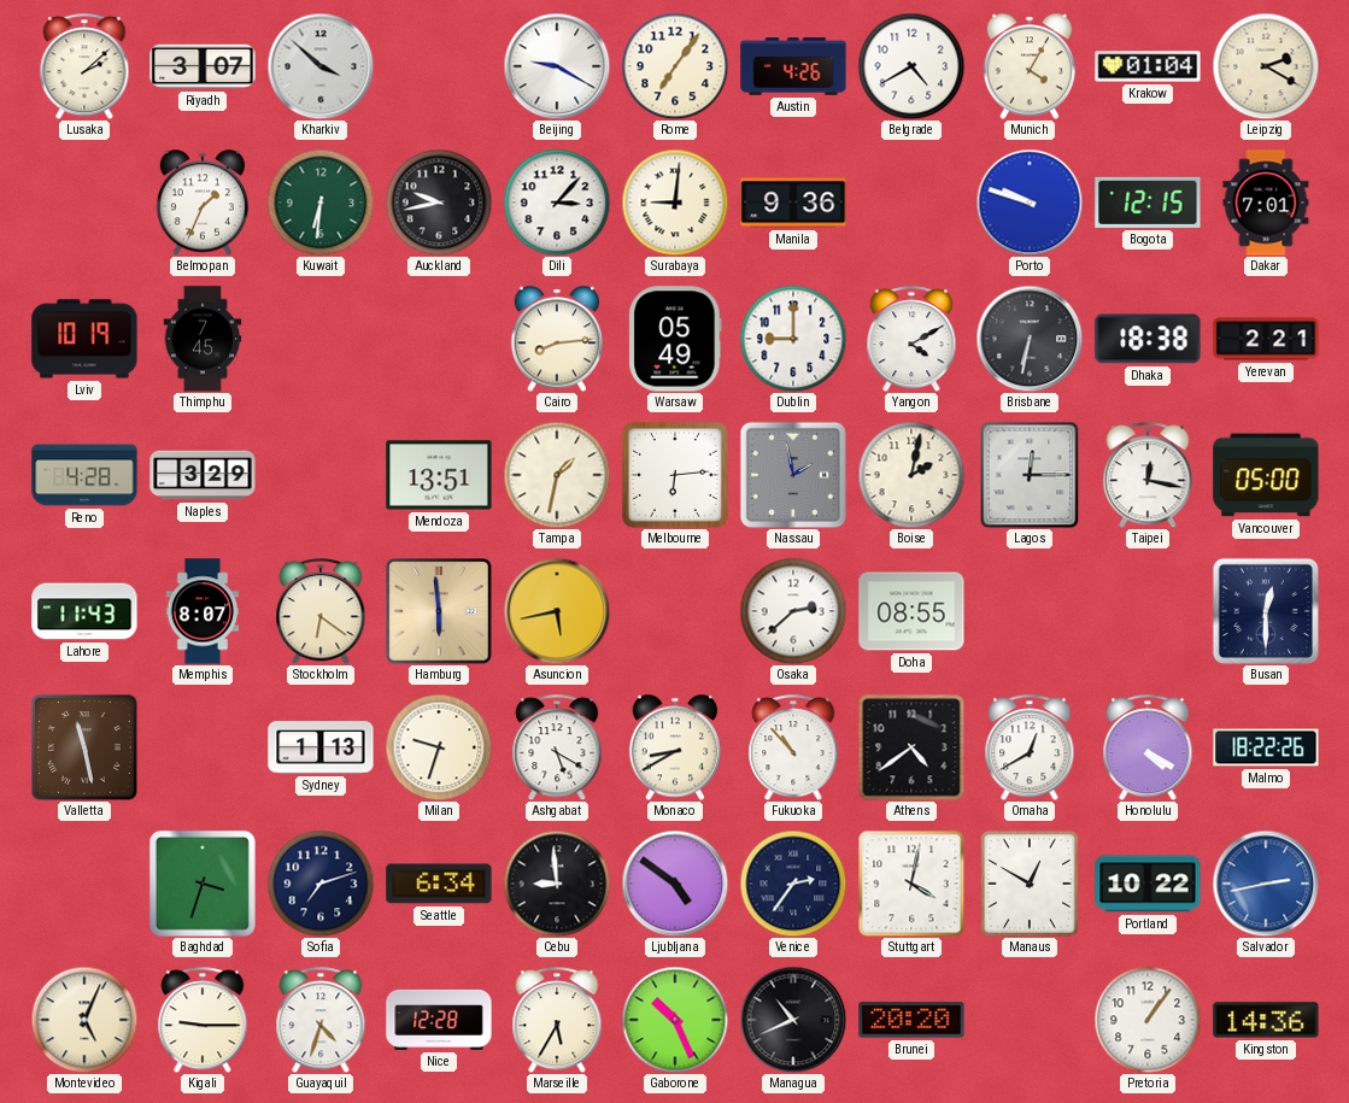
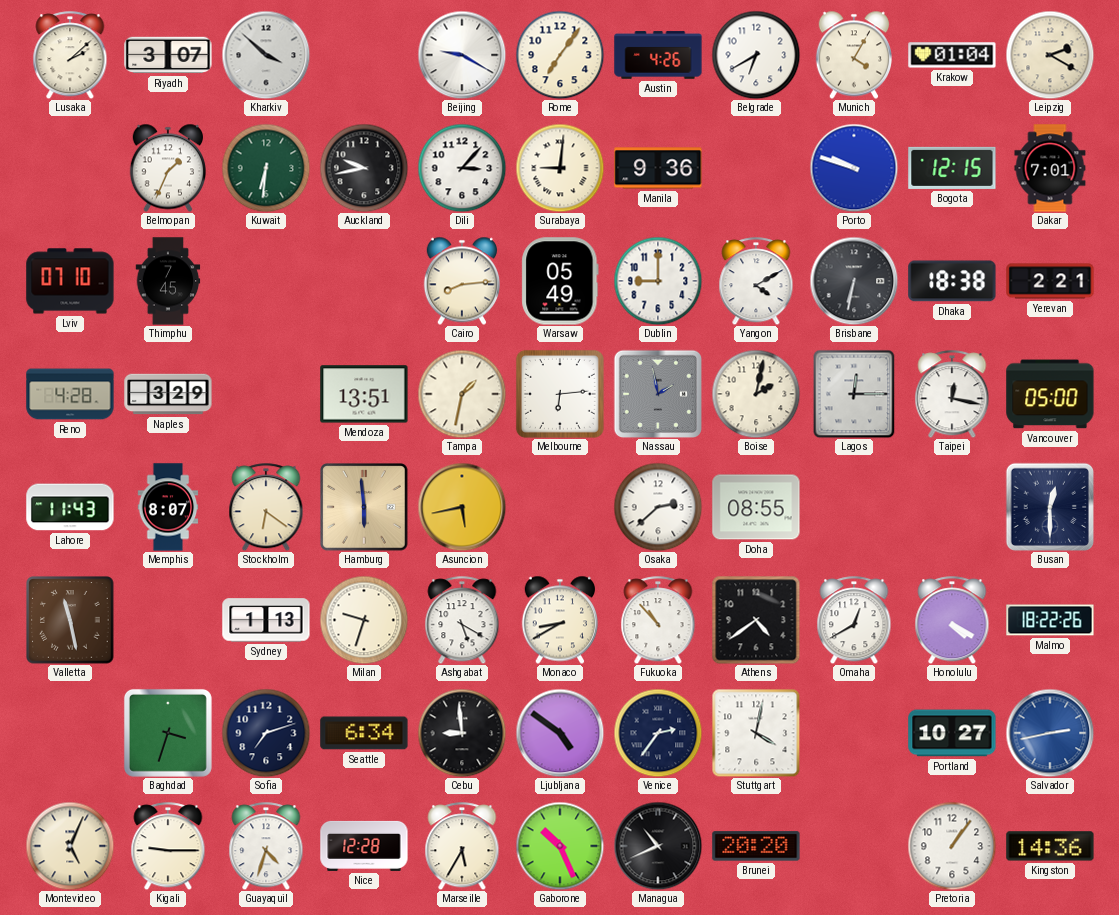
Belgrade: 4:40 -> 6:40 (756, 55)
Lviv: 10:19 -> 07:10 (70, 281)
Manaus: 12:50 -> none (1030, 884)
Portland: 10:22 -> 10:27 (952, 733)
